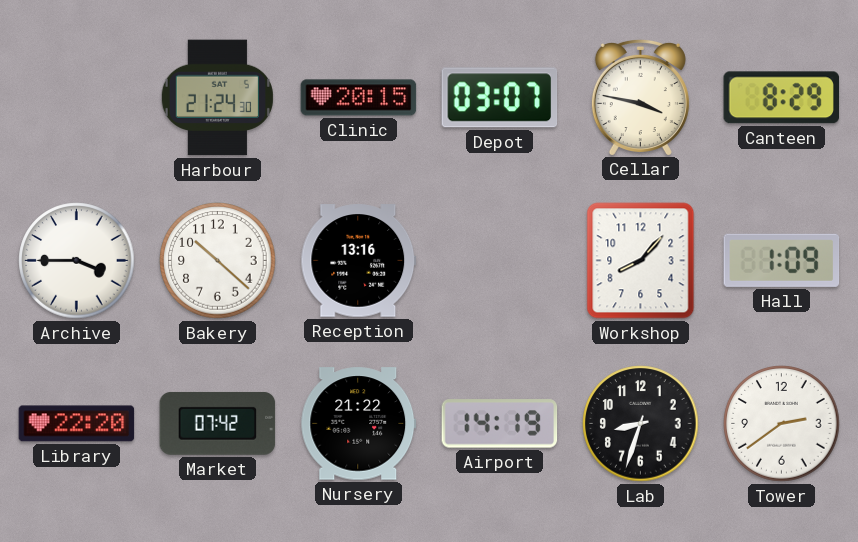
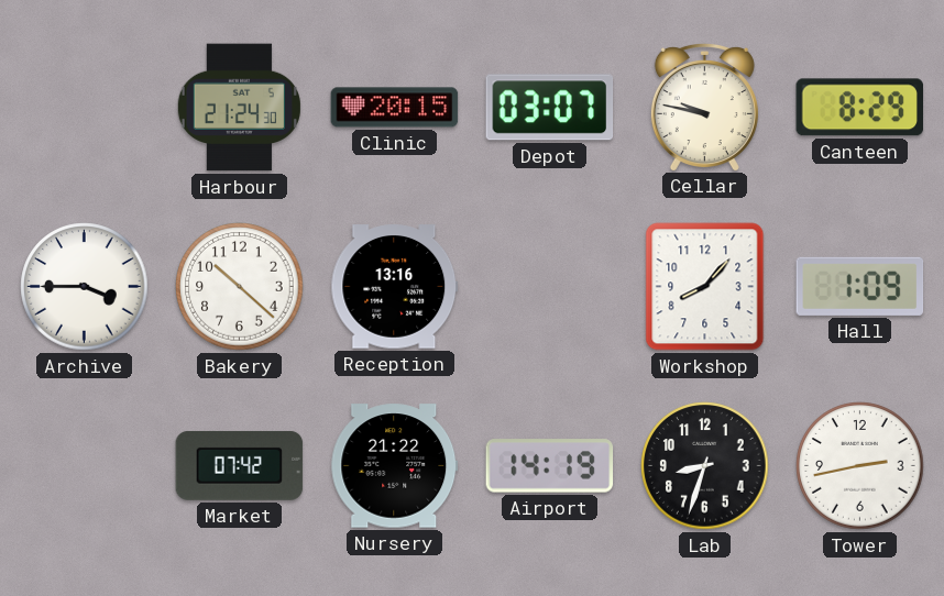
Cellar: 3:47 -> 9:47 (704, 107)
Library: 22:20 -> none (77, 424)
Tower: 2:39 -> 2:43 (860, 466)
